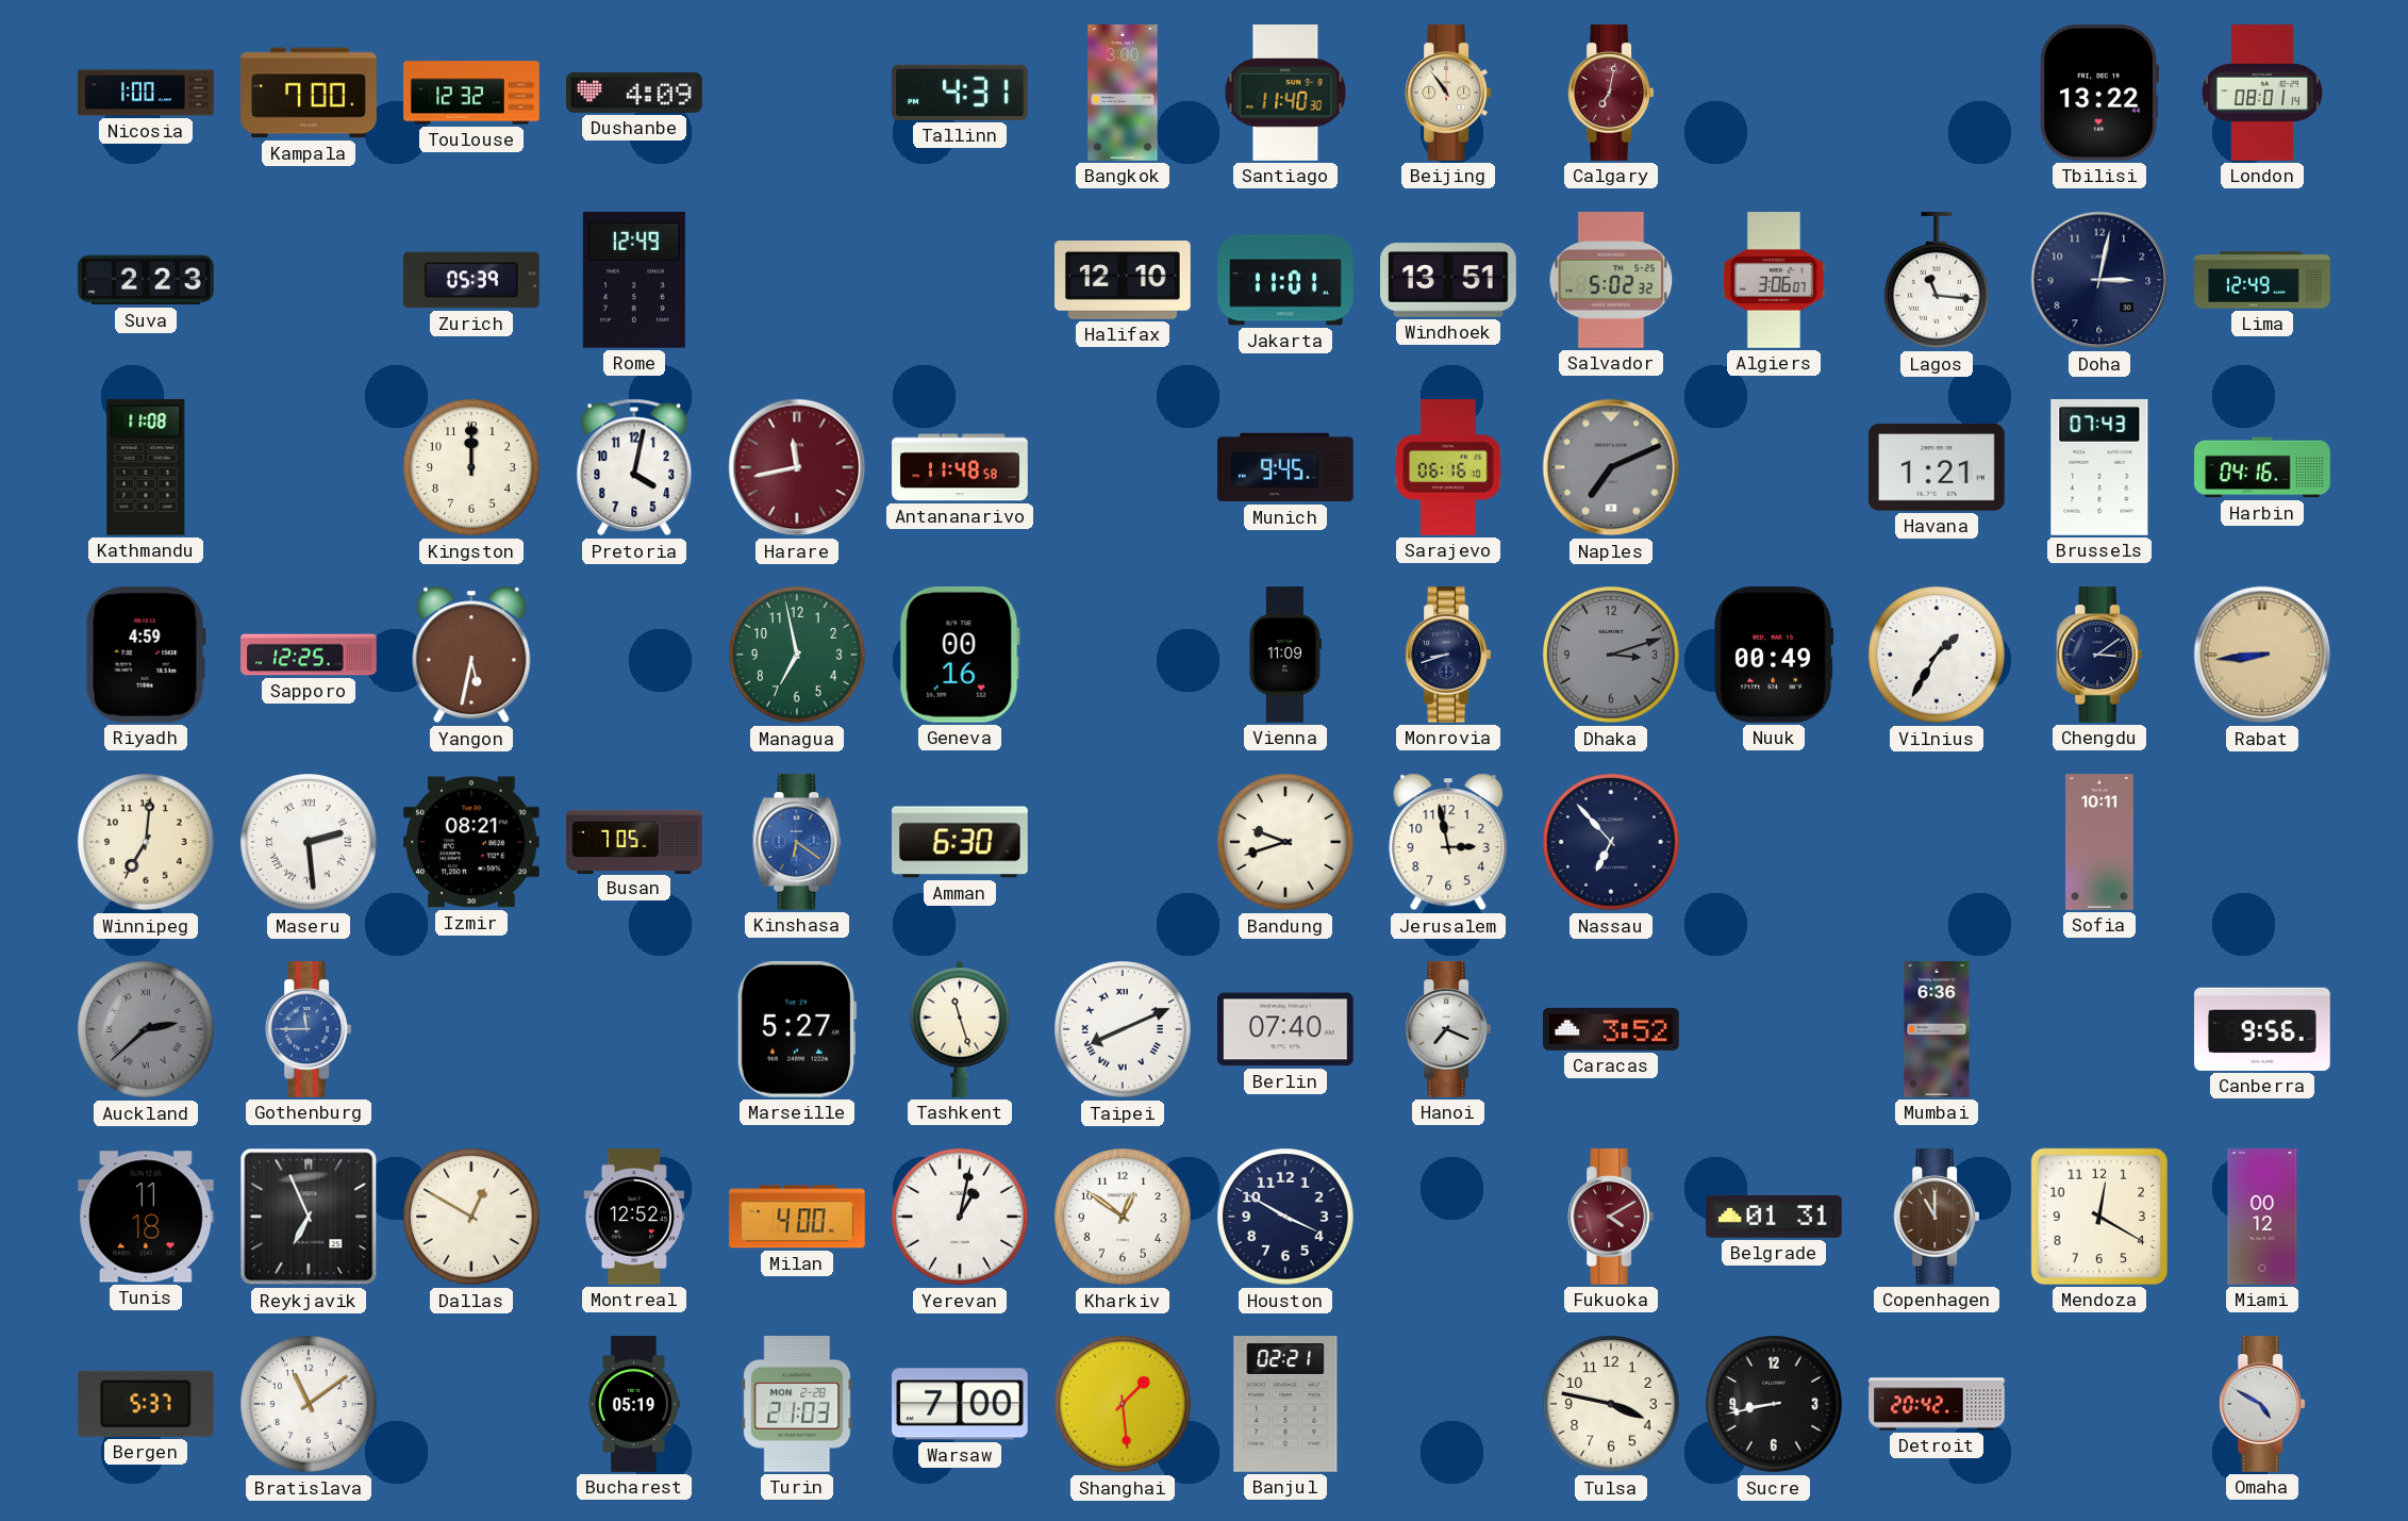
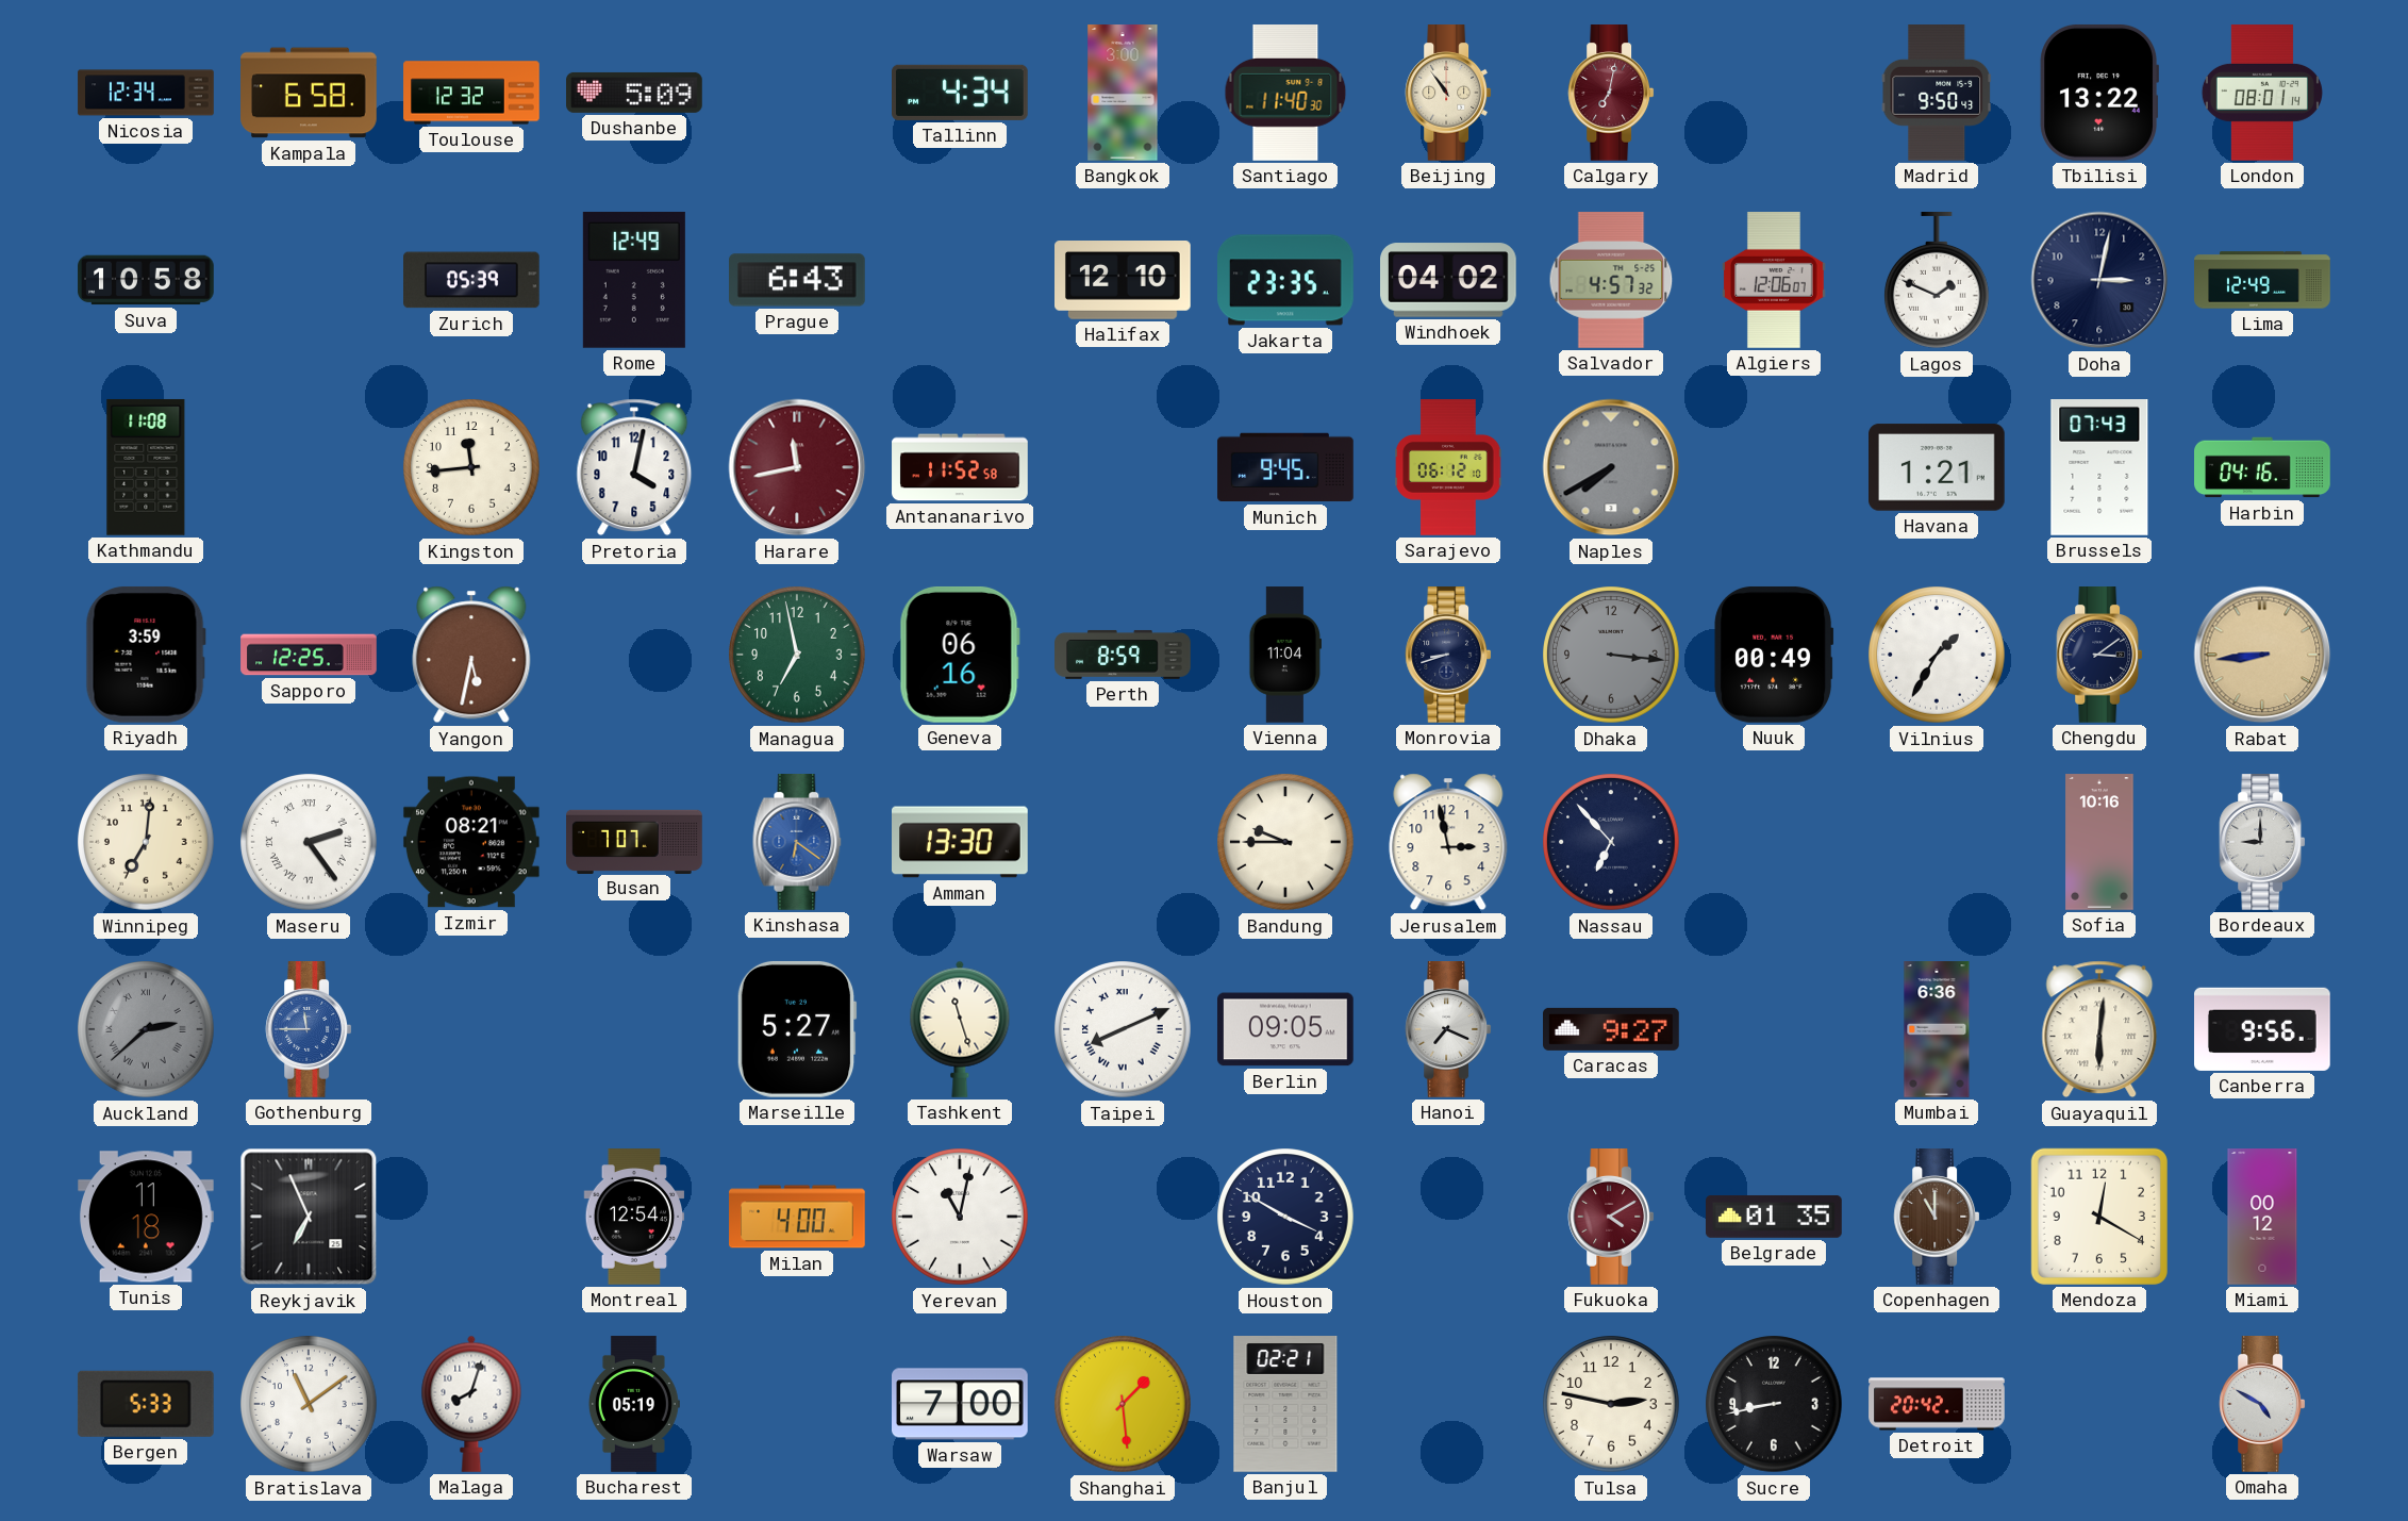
Nicosia: 1:00 -> 12:34 (146, 93)
Kampala: 7:00 -> 6:58 (309, 93)
Dushanbe: 4:09 -> 5:09 (634, 93)
Tallinn: 4:31 -> 4:34 (961, 93)
Madrid: none -> 9:50 (1937, 94)
Suva: 2:23 -> 10:58 (146, 280)
Prague: none -> 6:43 (798, 280)
Jakarta: 11:01 -> 23:35 (1286, 280)
Windhoek: 13:51 -> 04:02 (1449, 280)
Salvador: 5:02 -> 4:57 (1611, 281)
Algiers: 3:06 -> 12:06 (1774, 281)
Lagos: 11:16 -> 1:49 (1938, 281)
Kingston: 12:00 -> 11:44 (471, 467)
Antananarivo: 11:48 -> 11:52 (960, 467)
Sarajevo: 06:16 -> 06:12 (1448, 467)
Naples: 7:11 -> 7:40 (1611, 467)
Riyadh: 4:59 -> 3:59 (146, 655)
Geneva: 00:16 -> 06:16 (960, 655)
Perth: none -> 8:59 (1123, 655)
Vienna: 11:09 -> 11:04 (1285, 655)
Dhaka: 3:12 -> 3:16 (1611, 655)
Maseru: 2:29 -> 2:24 (309, 842)
Busan: 7:05 -> 7:07 (634, 841)
Amman: 6:30 -> 13:30 (960, 842)
Bandung: 9:42 -> 9:45 (1285, 842)
Sofia: 10:11 -> 10:16 (2099, 842)
Bordeaux: none -> 9:00 (2262, 843)
Berlin: 07:40 -> 09:05 (1286, 1029)
Caracas: 3:52 -> 9:27 (1611, 1029)
Guayaquil: none -> 6:01 (2099, 1029)
Dallas: 12:50 -> none (471, 1217)
Montreal: 12:52 -> 12:54 (634, 1217)
Yerevan: 1:02 -> 11:02 (960, 1217)
Kharkiv: 12:51 -> none (1123, 1217)
Belgrade: 01:31 -> 01:35 (1775, 1217)
Bergen: 5:37 -> 5:33 (146, 1404)
Malaga: none -> 8:03 (471, 1404)
Turin: 21:03 -> none (797, 1404)
Tulsa: 3:47 -> 2:47 (1611, 1404)
